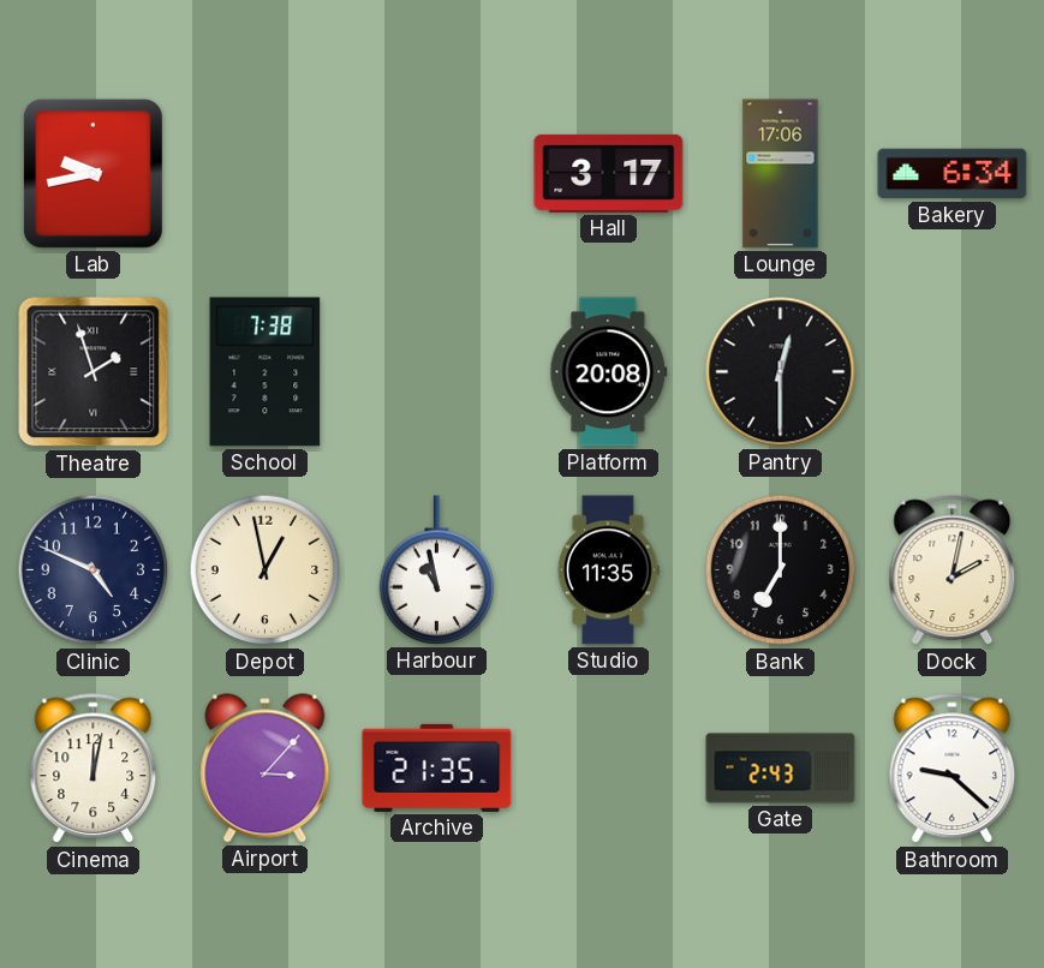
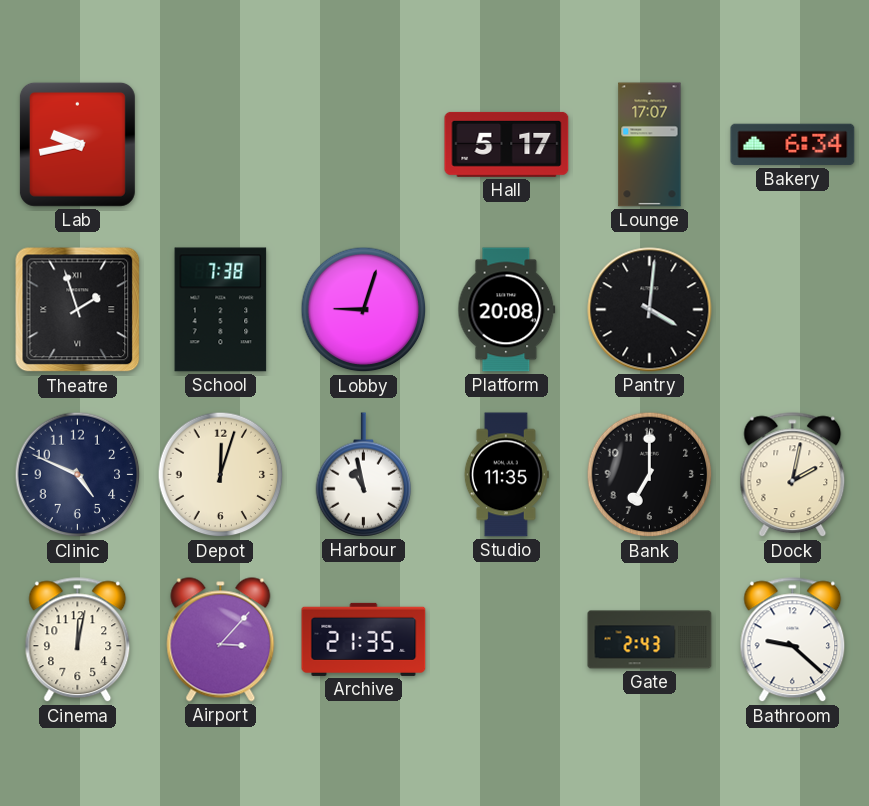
Hall: 3:17 -> 5:17 (507, 144)
Lounge: 17:06 -> 17:07 (650, 145)
Lobby: none -> 9:03 (364, 310)
Pantry: 12:30 -> 4:01 (650, 310)
Depot: 12:58 -> 12:03 (221, 475)
